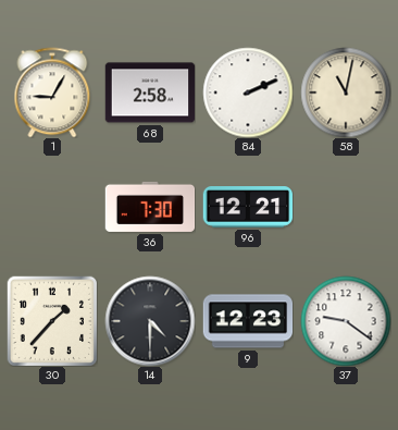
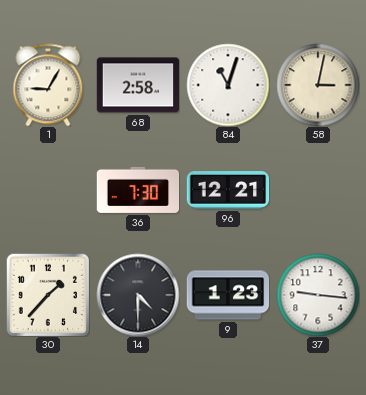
84: 2:11 -> 11:03 (228, 85)
58: 11:02 -> 3:02 (318, 85)
9: 12:23 -> 1:23 (228, 295)
37: 9:21 -> 9:16 (318, 295)
